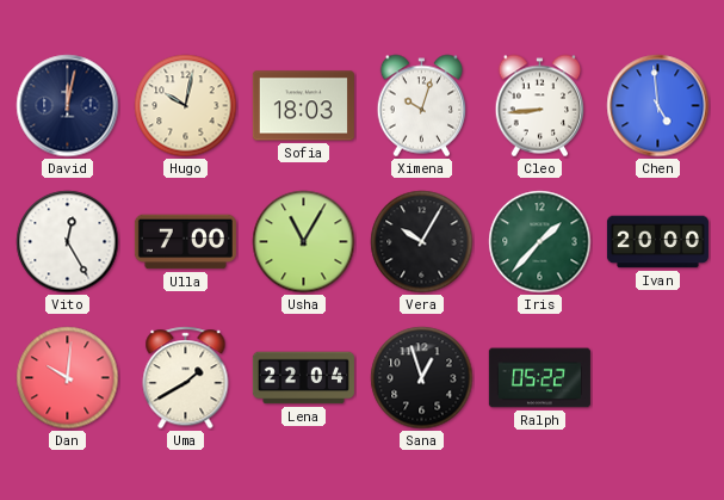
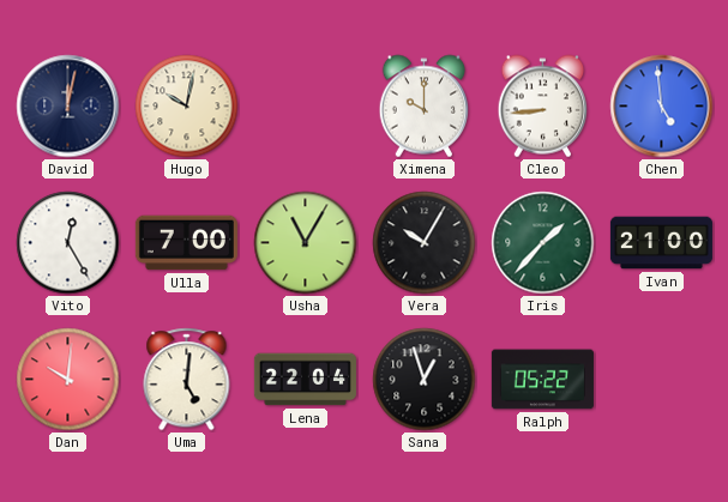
Sofia: 18:03 -> none (303, 106)
Ximena: 10:03 -> 10:00 (425, 107)
Ivan: 20:00 -> 21:00 (661, 243)
Uma: 1:40 -> 5:01 (187, 380)
